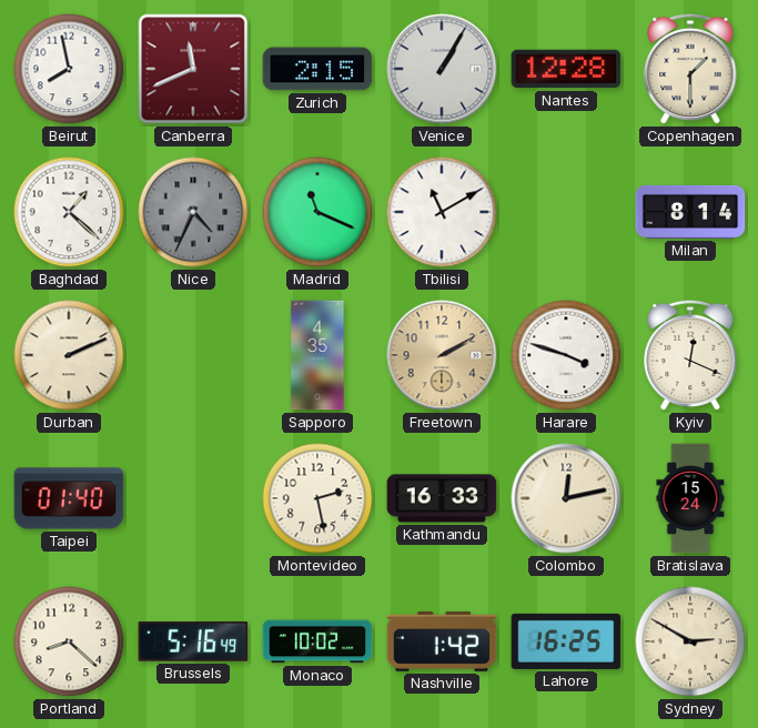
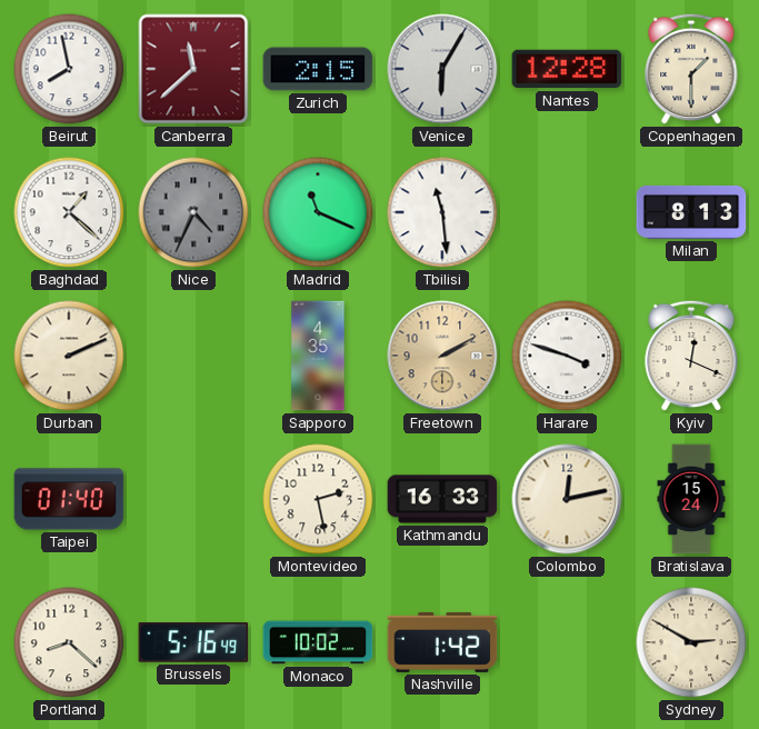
Canberra: 11:41 -> 11:38 (193, 69)
Venice: 1:05 -> 6:05 (442, 69)
Tbilisi: 11:10 -> 11:29 (442, 212)
Milan: 8:14 -> 8:13 (691, 212)
Lahore: 16:25 -> none (566, 641)
